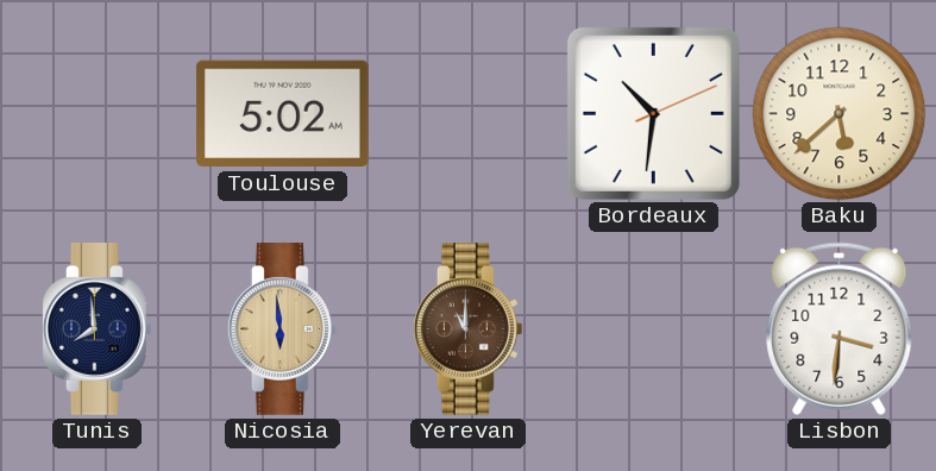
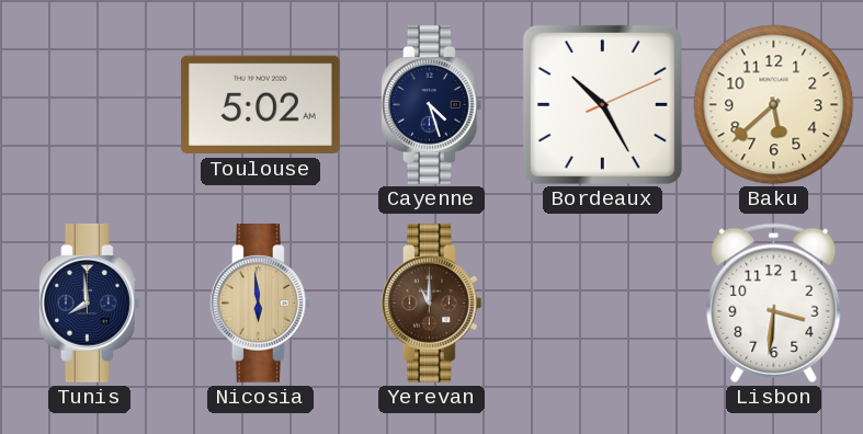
Cayenne: none -> 4:27 (431, 105)
Bordeaux: 10:31 -> 10:25 (602, 104)
